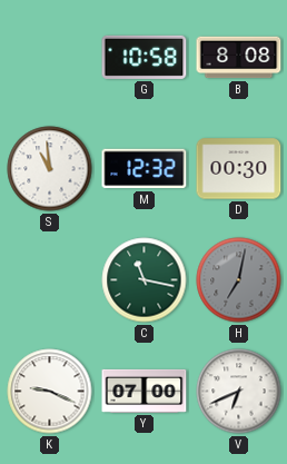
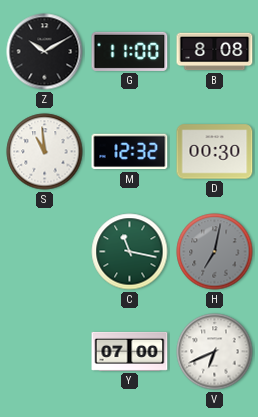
Z: none -> 10:10 (45, 52)
G: 10:58 -> 11:00 (130, 51)
K: 9:19 -> none (50, 392)
